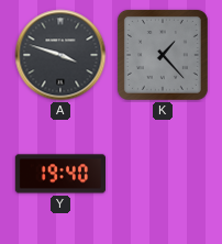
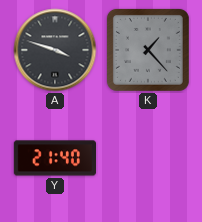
Y: 19:40 -> 21:40 (54, 158)
